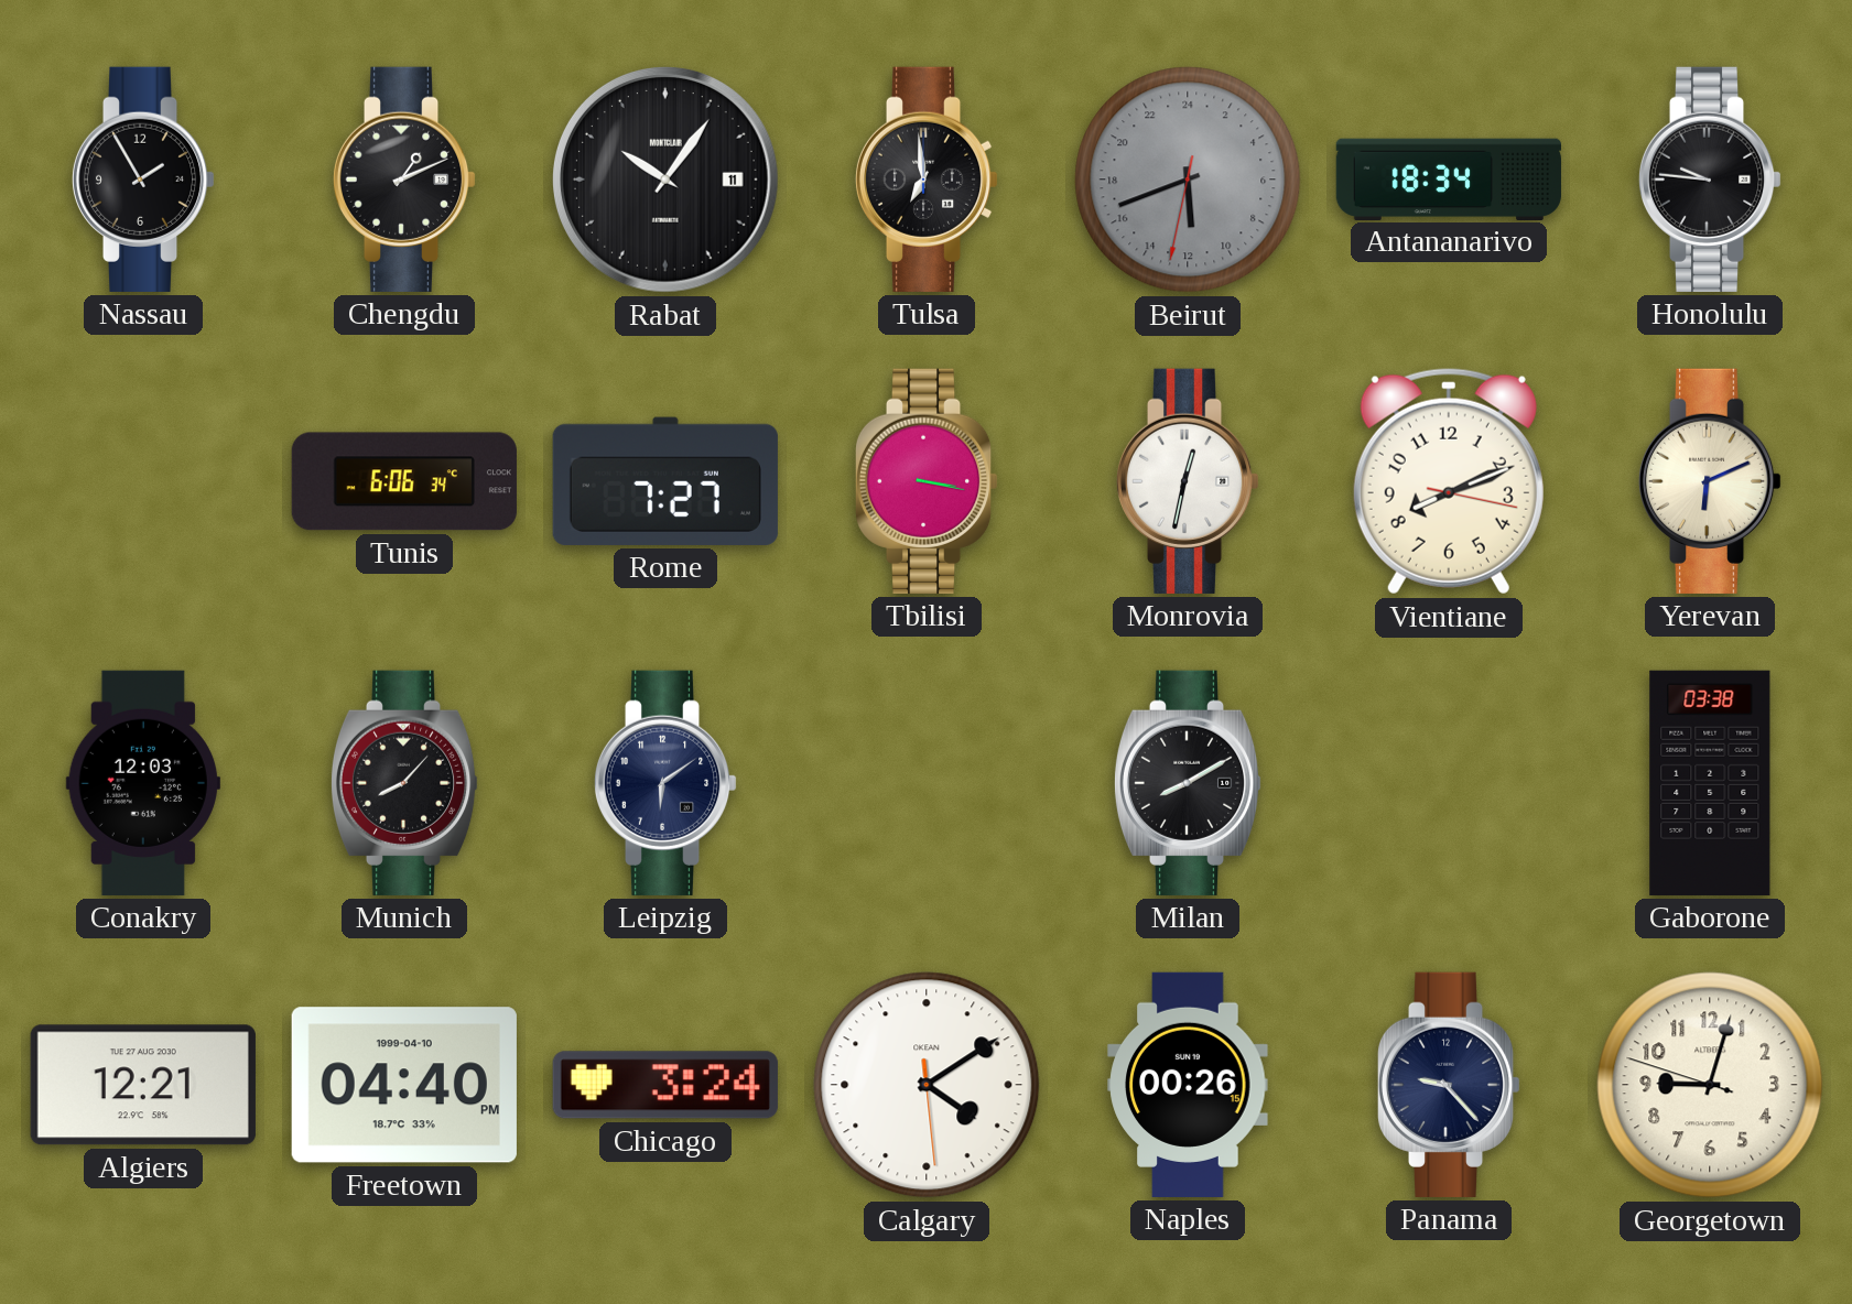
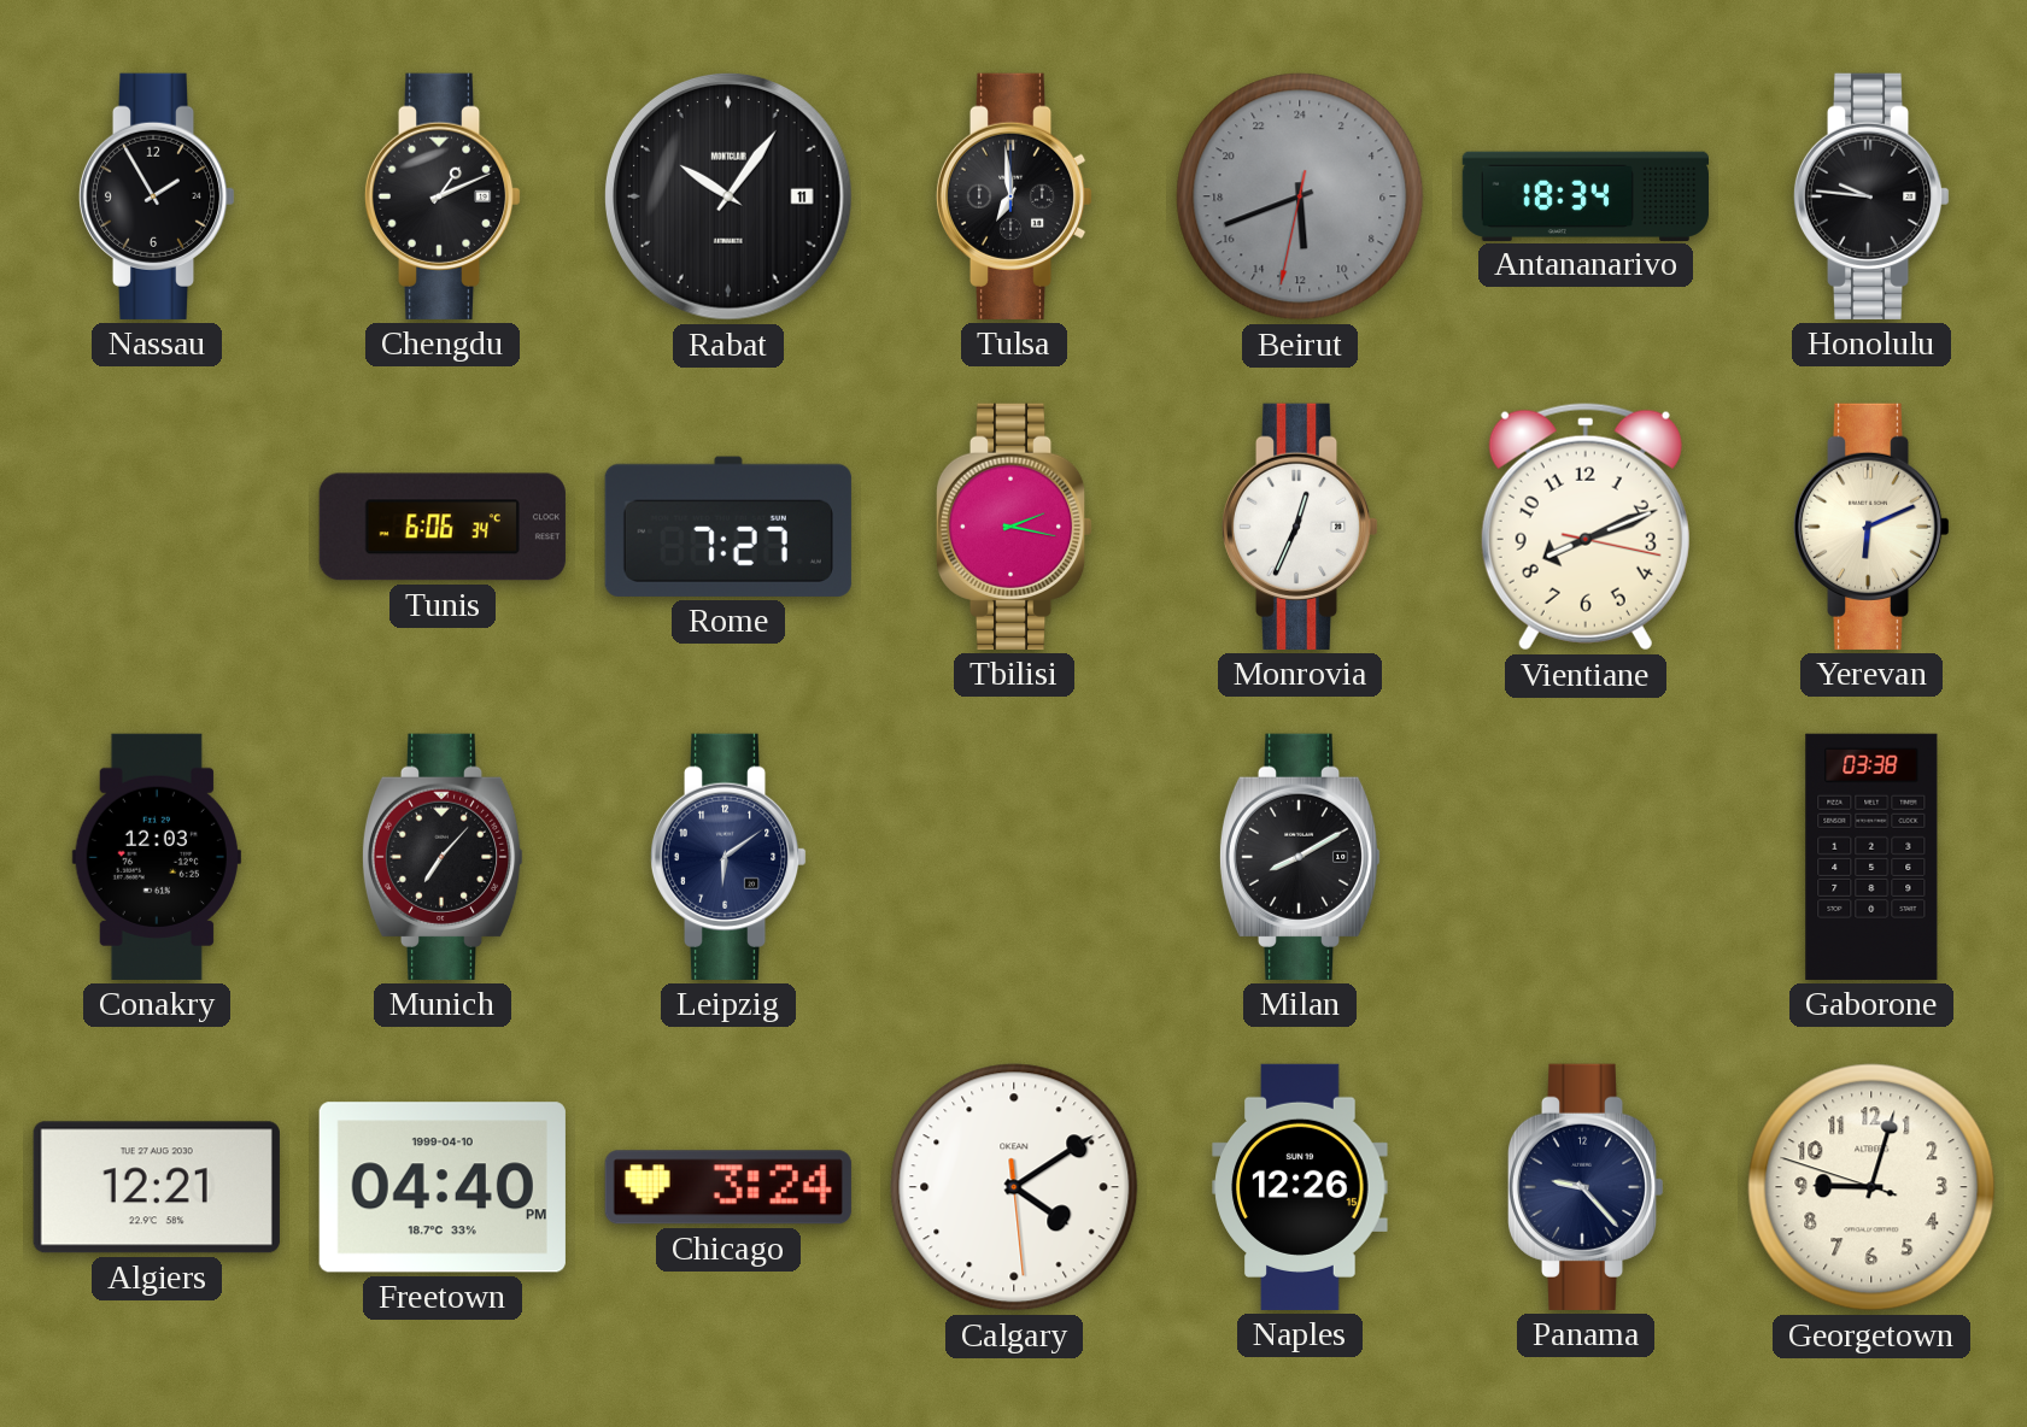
Tbilisi: 3:17 -> 2:17 (1014, 527)
Monrovia: 12:32 -> 12:34 (1300, 527)
Munich: 8:07 -> 7:07 (443, 857)
Naples: 00:26 -> 12:26 (1300, 1187)
